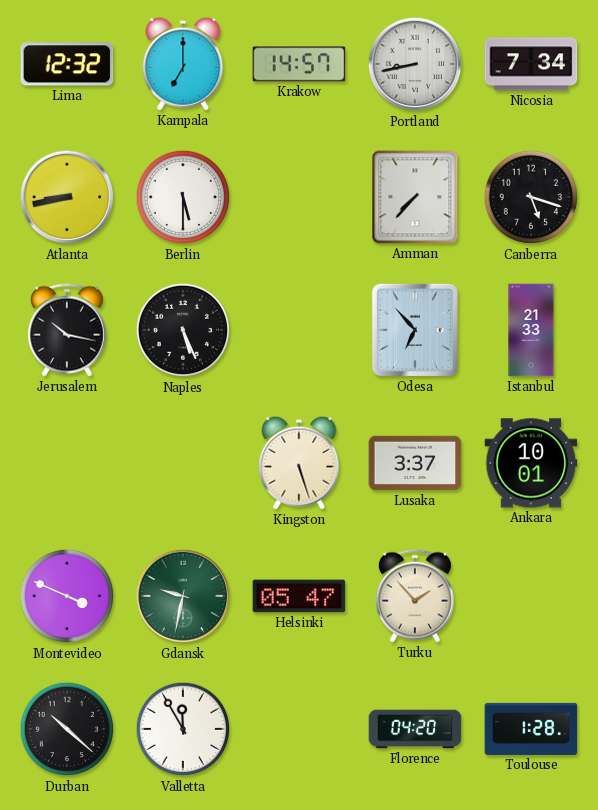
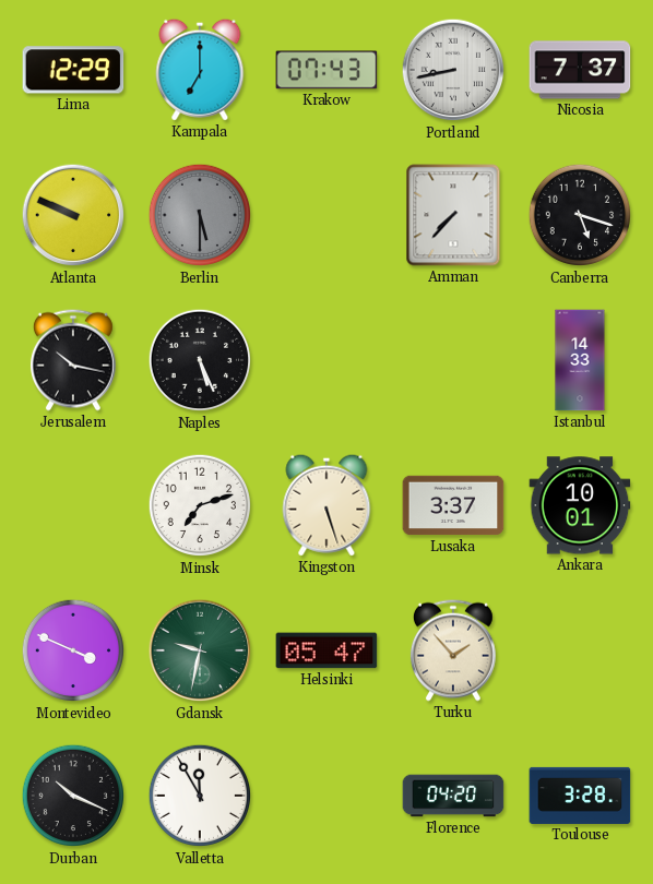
Lima: 12:32 -> 12:29 (73, 70)
Krakow: 14:57 -> 07:43 (326, 70)
Nicosia: 7:34 -> 7:37 (580, 70)
Atlanta: 8:43 -> 9:49 (73, 215)
Berlin dial: white -> grey (200, 215)
Odesa: 6:53 -> none (415, 330)
Istanbul: 21:33 -> 14:33 (580, 360)
Minsk: none -> 7:12 (200, 505)
Durban: 10:22 -> 10:19 (73, 796)
Toulouse: 1:28 -> 3:28 (580, 796)
